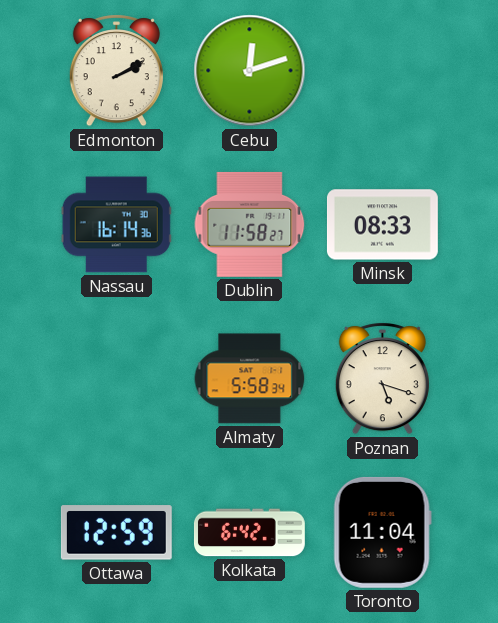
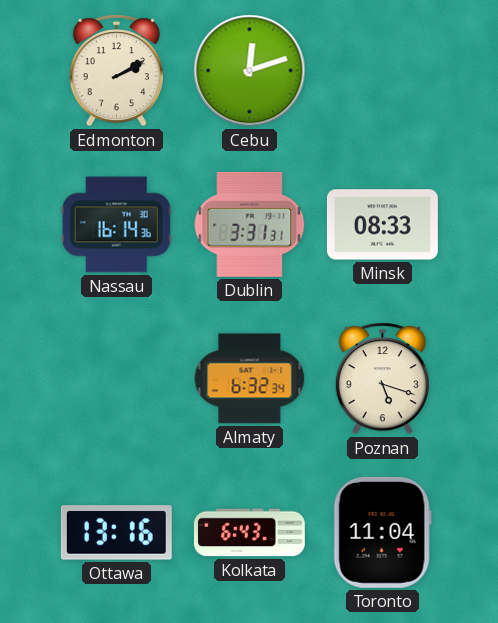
Dublin: 11:58 -> 3:31 (250, 224)
Almaty: 5:58 -> 6:32 (250, 379)
Ottawa: 12:59 -> 13:16 (116, 533)
Kolkata: 6:42 -> 6:43 (249, 533)
